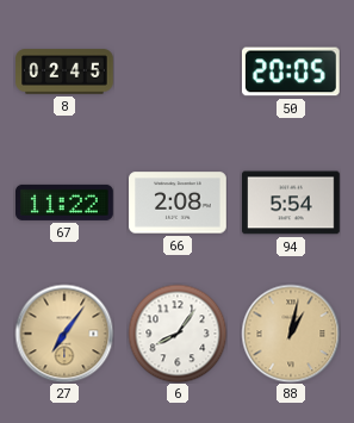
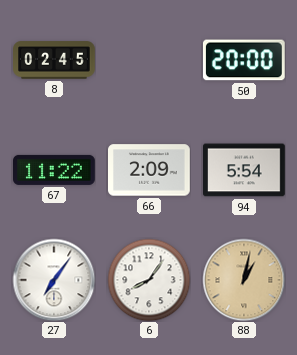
50: 20:05 -> 20:00 (244, 60)
66: 2:08 -> 2:09 (150, 170)
27 dial: champagne -> white (54, 280)
